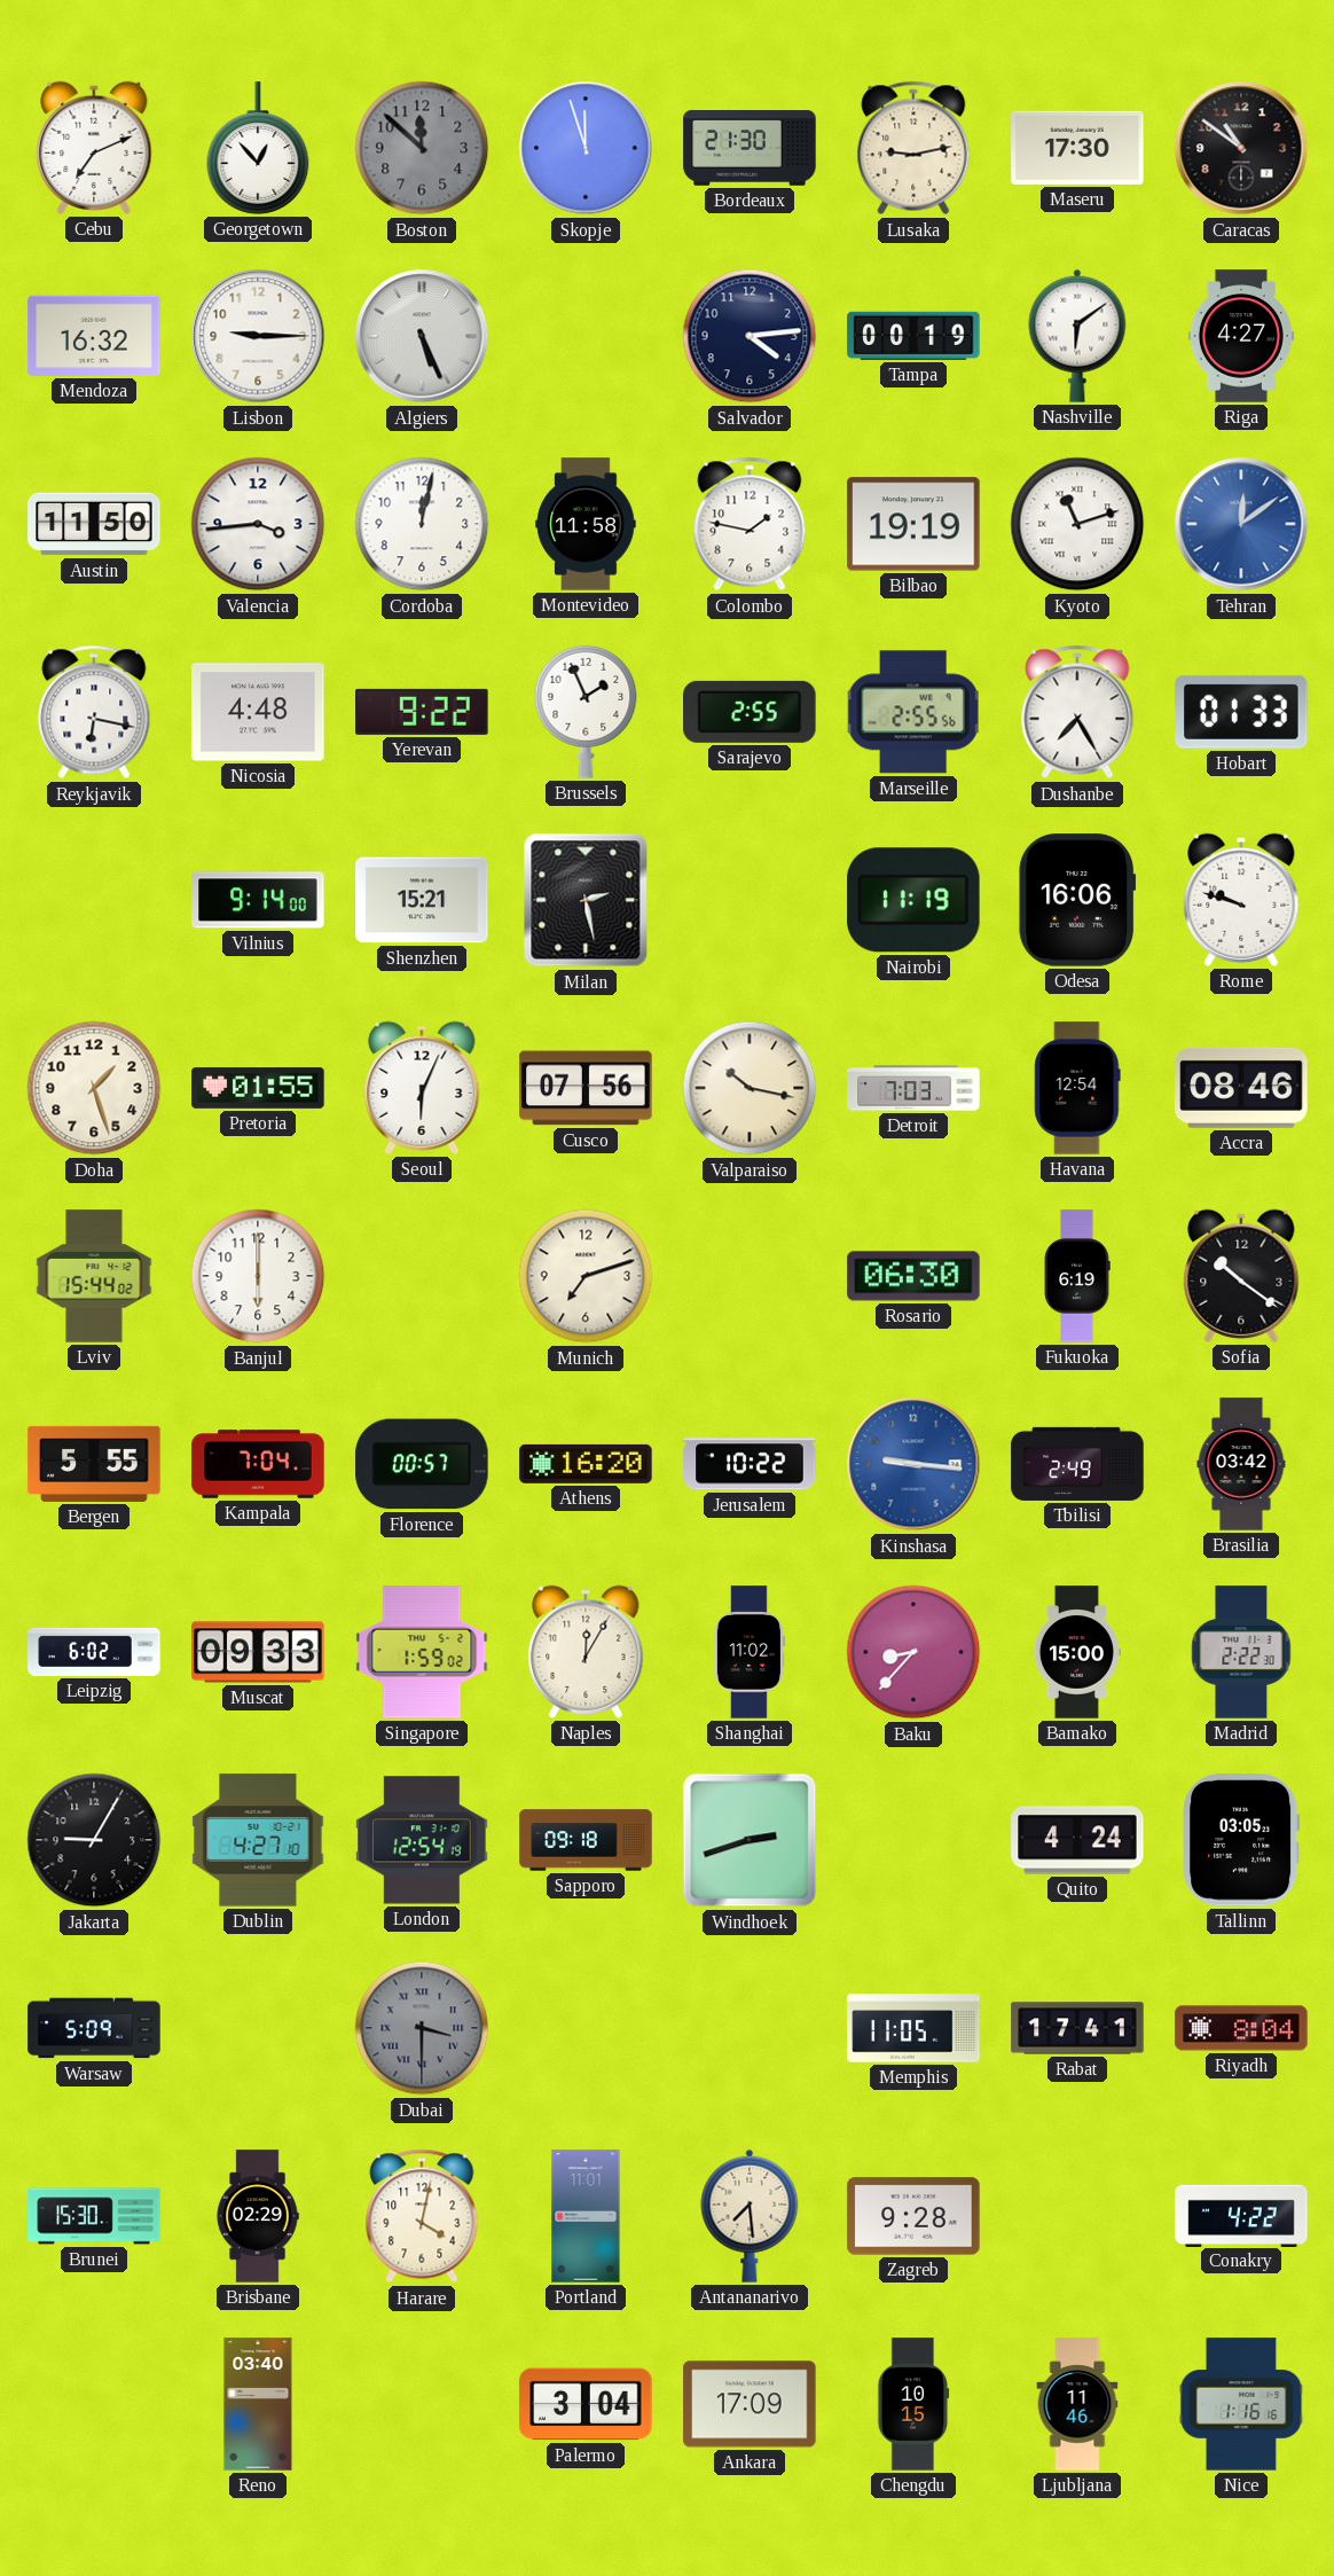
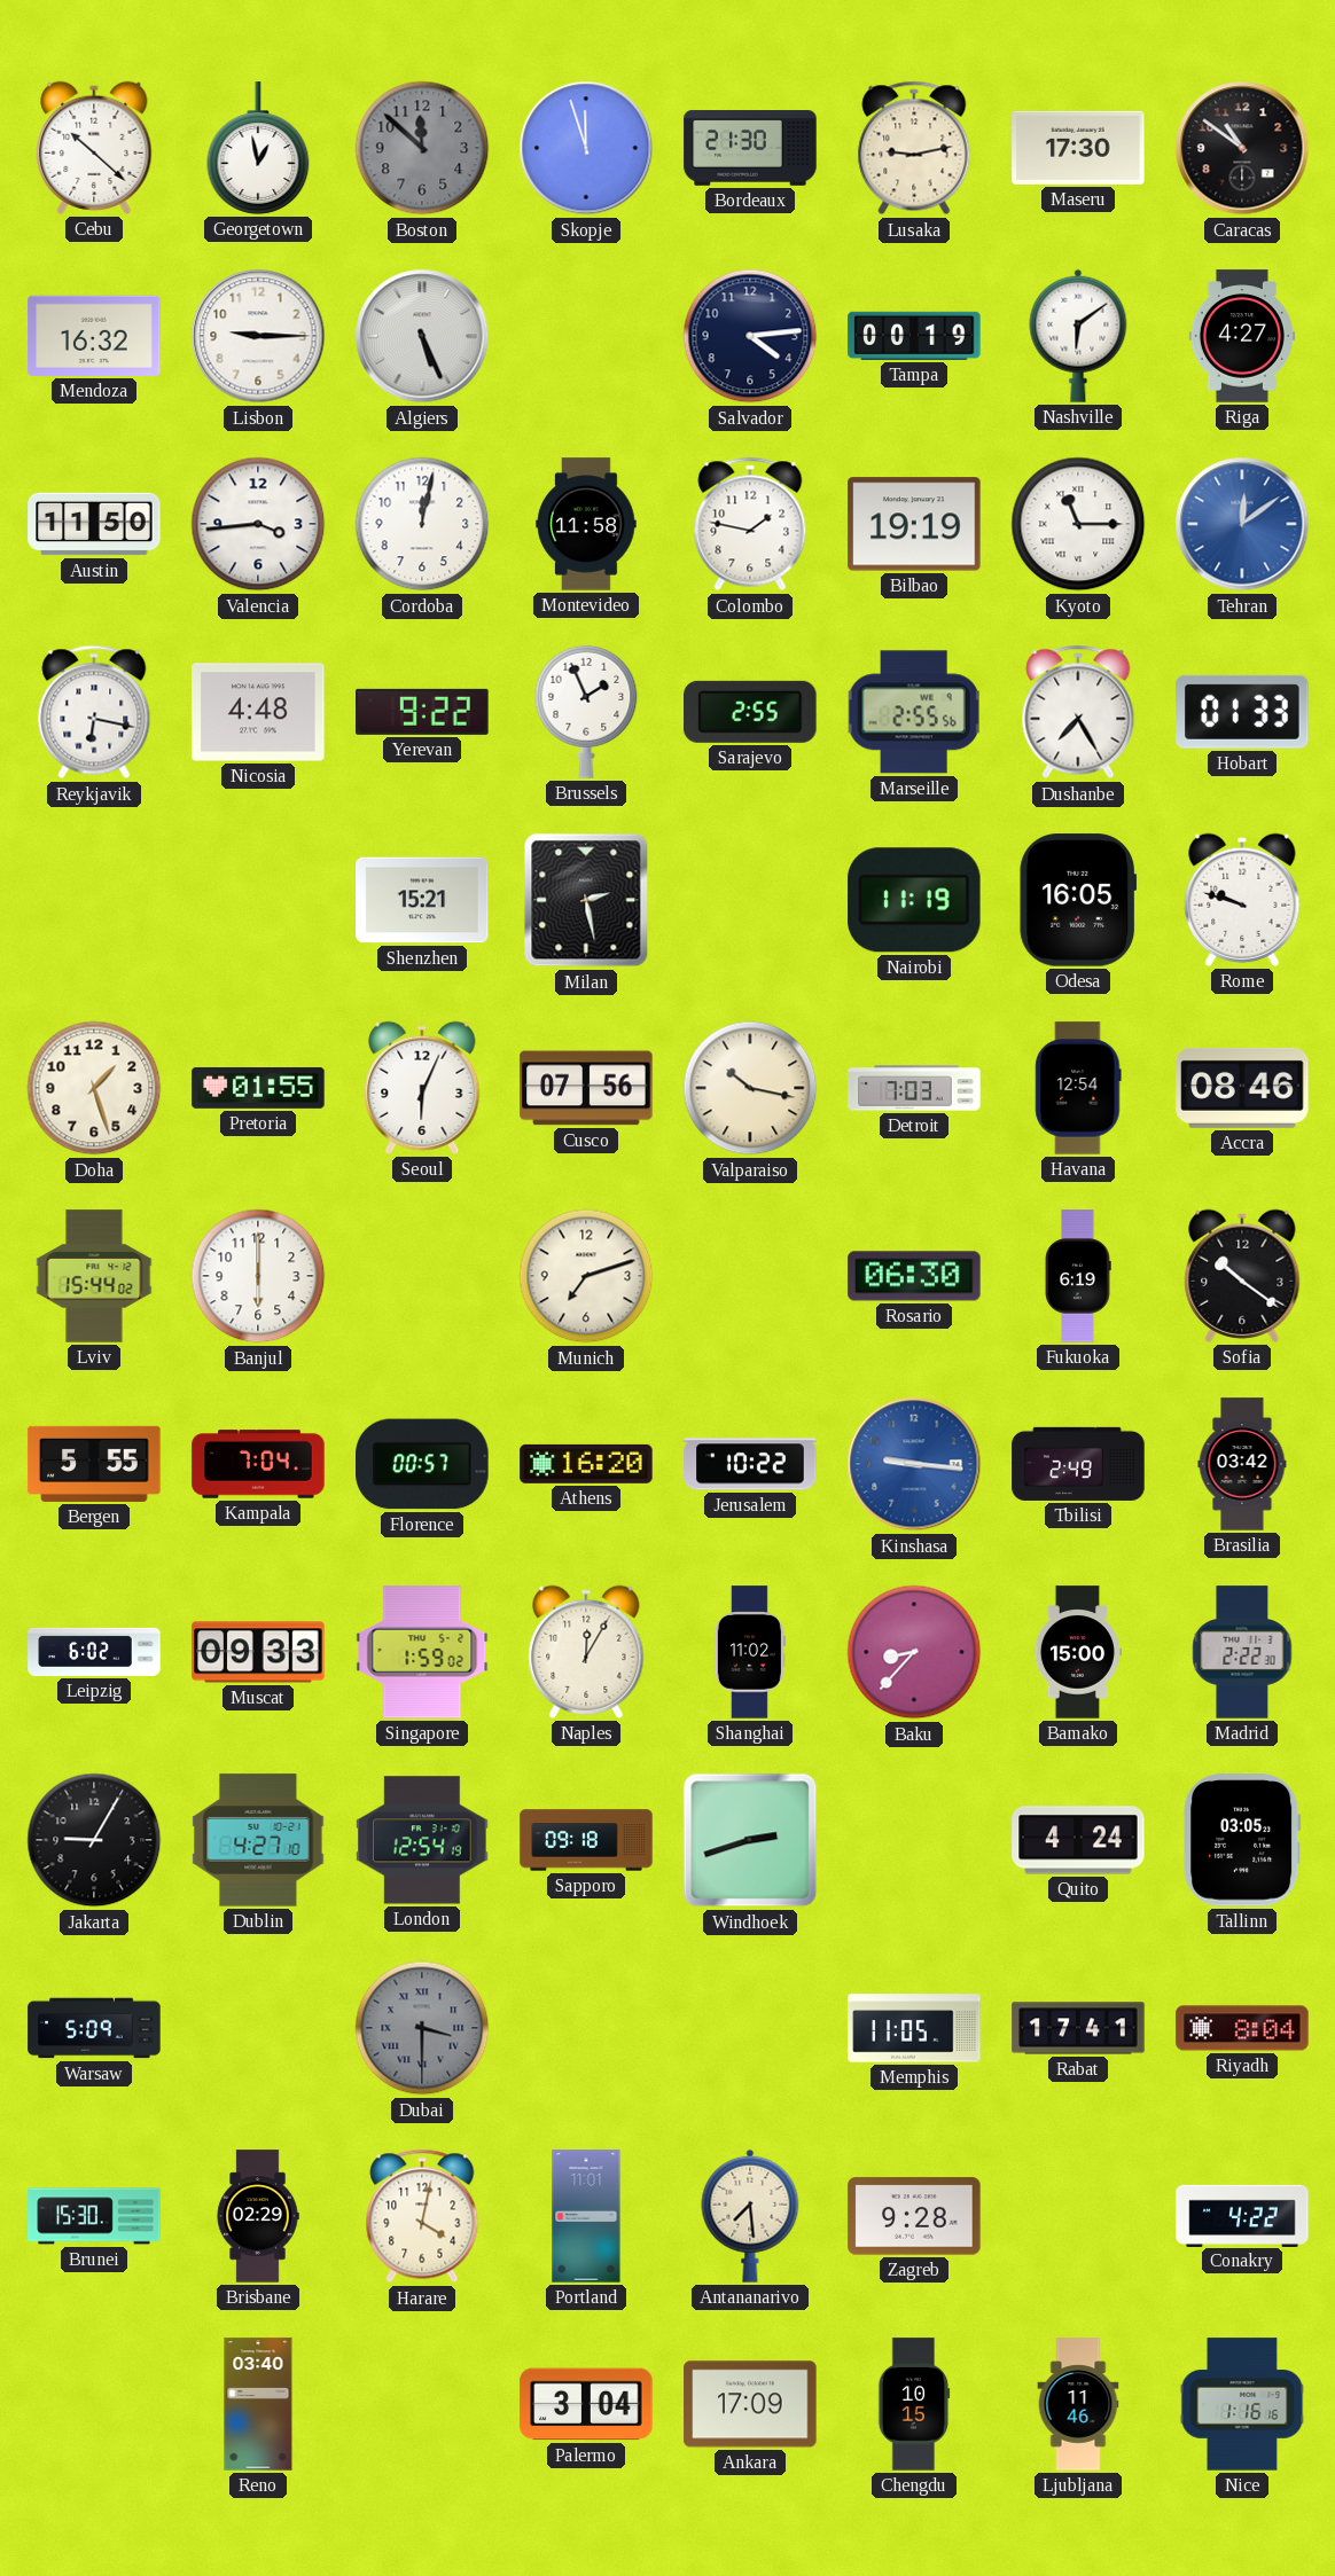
Cebu: 7:11 -> 10:22 (94, 148)
Georgetown: 12:53 -> 12:58 (258, 148)
Kyoto: 11:12 -> 11:15 (1078, 524)
Vilnius: 9:14 -> none (258, 900)
Odesa: 16:06 -> 16:05 (1078, 900)
